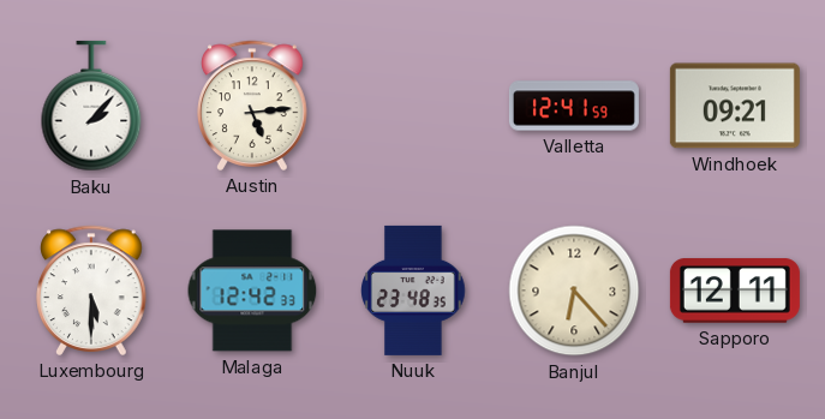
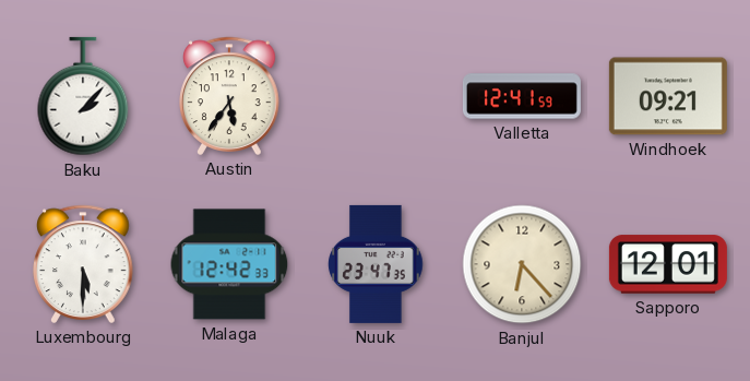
Austin: 5:14 -> 5:36 (229, 96)
Nuuk: 23:48 -> 23:47 (376, 264)
Sapporo: 12:11 -> 12:01 (668, 264)
